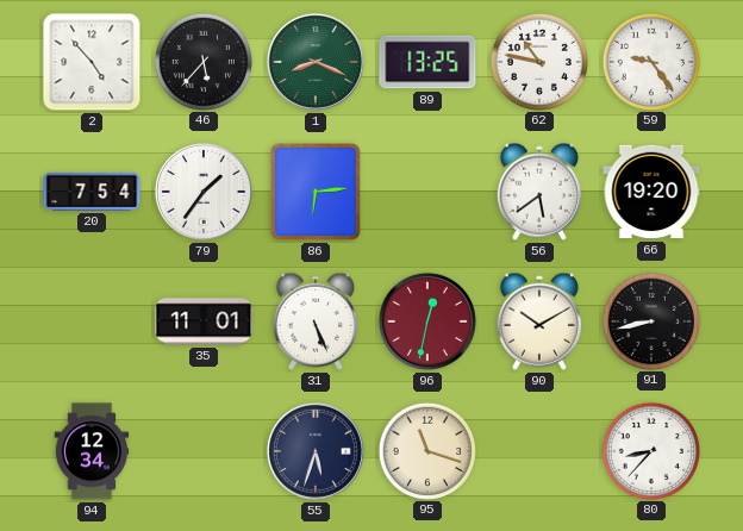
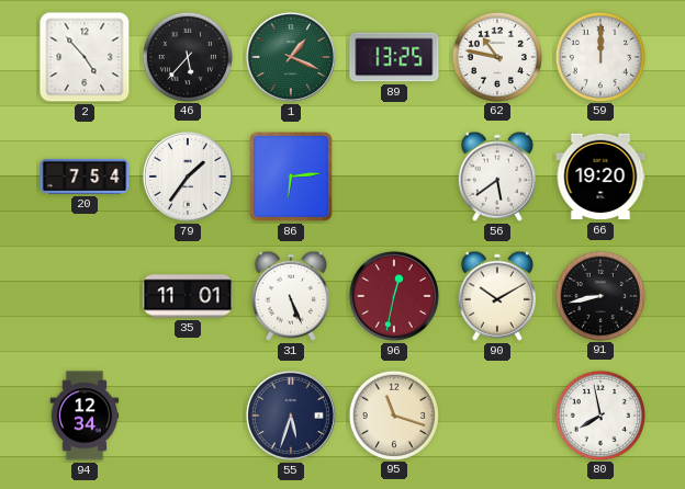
1: 8:19 -> 1:19 (291, 57)
59: 9:24 -> 12:00 (599, 56)
80: 8:37 -> 7:58 (599, 414)
